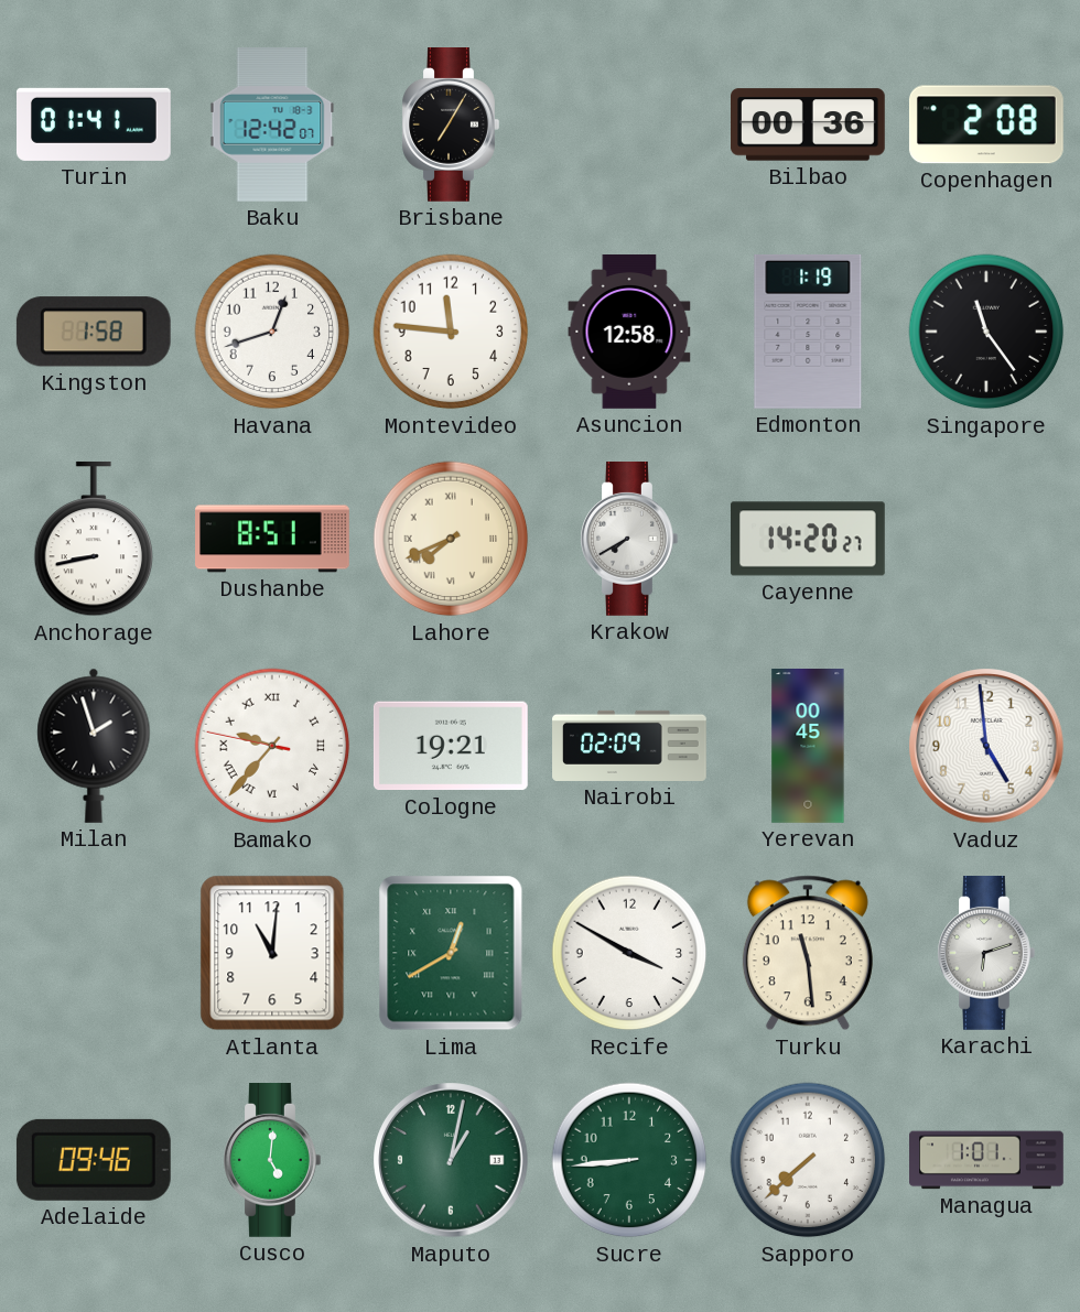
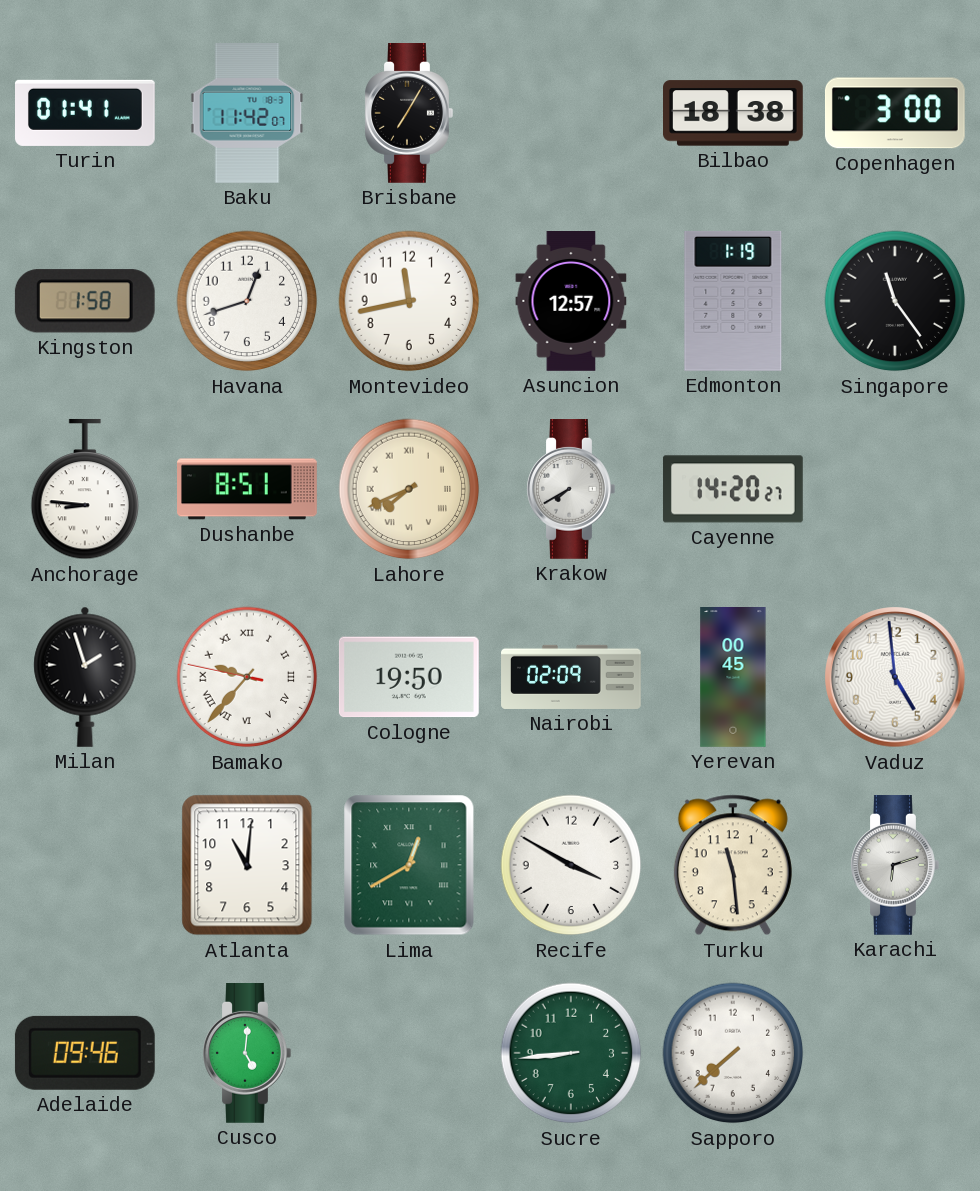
Baku: 12:42 -> 11:42 (247, 114)
Bilbao: 00:36 -> 18:38 (734, 113)
Copenhagen: 2:08 -> 3:00 (895, 113)
Montevideo: 11:46 -> 11:43 (409, 301)
Asuncion: 12:58 -> 12:57 (571, 302)
Anchorage: 8:43 -> 8:46 (85, 489)
Cologne: 19:21 -> 19:50 (409, 677)
Maputo: 1:02 -> none (451, 1160)
Managua: 1:01 -> none (987, 1160)
